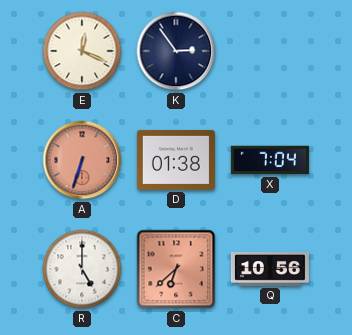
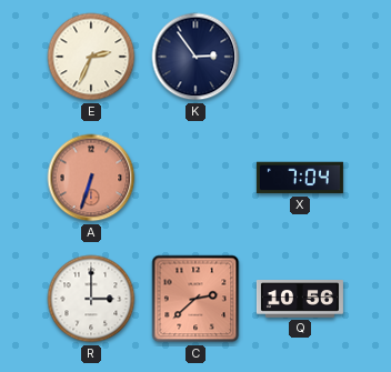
E: 12:19 -> 2:34 (91, 57)
D: 01:38 -> none (176, 160)
R: 5:00 -> 3:00 (91, 299)
C: 6:38 -> 2:38 (195, 299)
